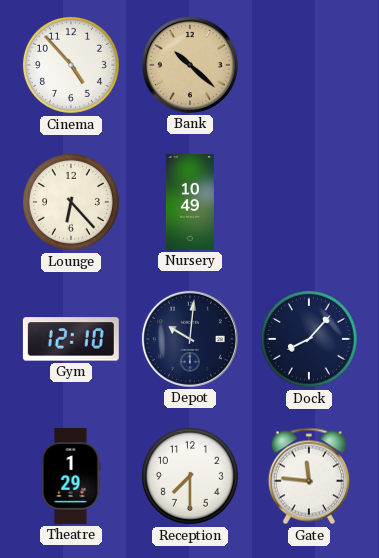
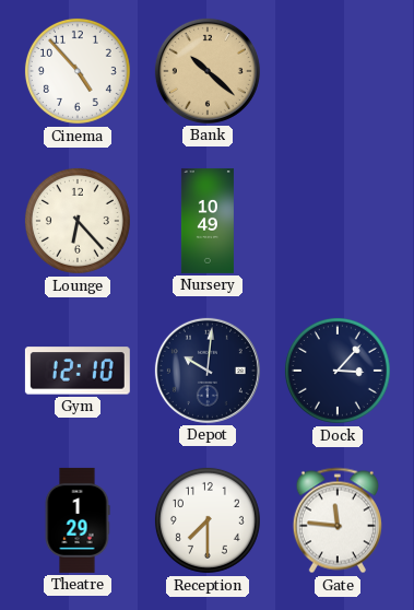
Dock: 8:07 -> 3:07 (338, 371)
